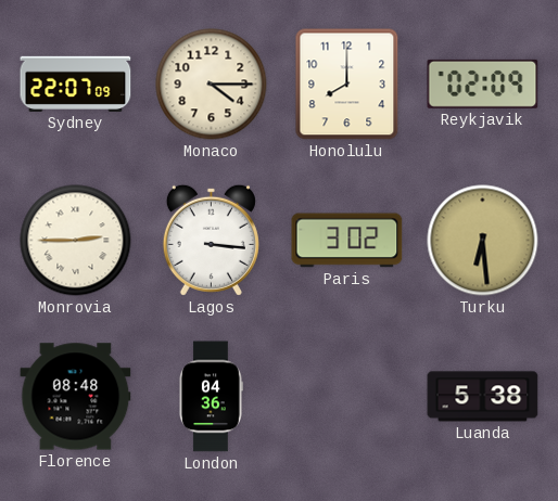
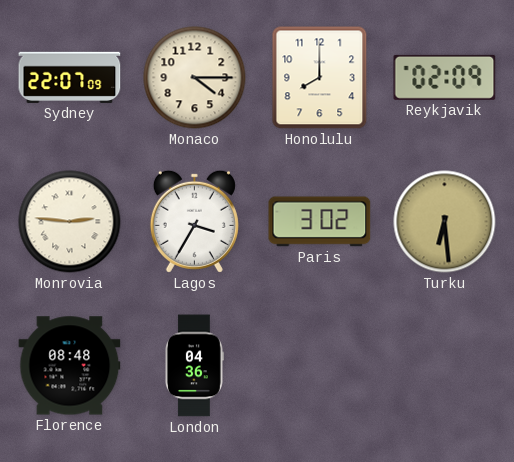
Monrovia: 2:45 -> 2:46 (70, 222)
Lagos: 3:16 -> 3:35 (194, 221)
Luanda: 5:38 -> none (483, 397)
